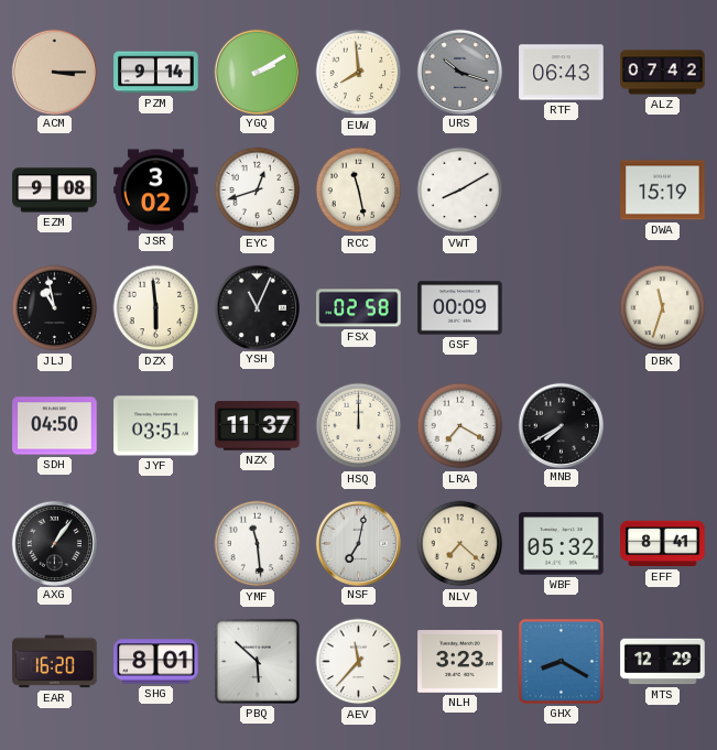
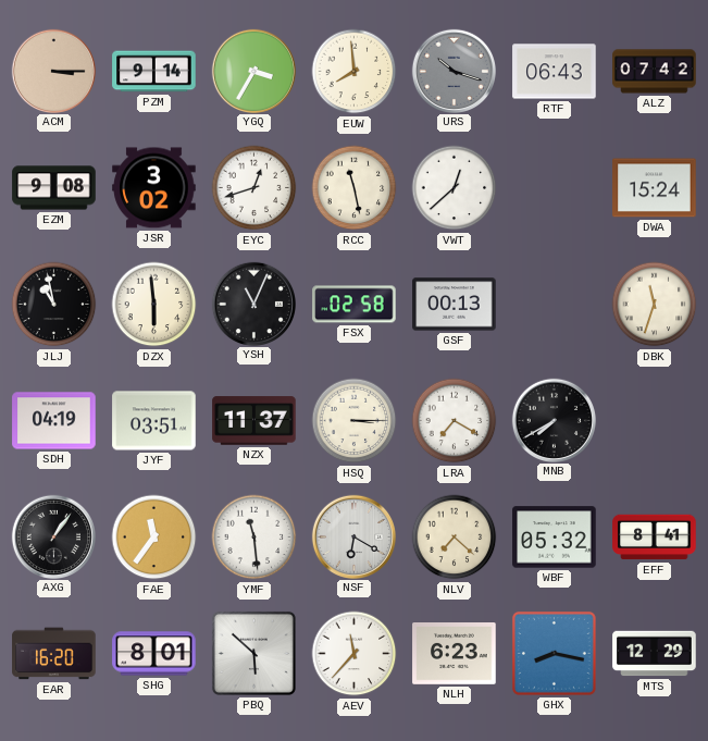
YGQ: 2:10 -> 3:35 (253, 71)
VWT: 8:10 -> 12:38 (455, 188)
DWA: 15:19 -> 15:24 (655, 188)
GSF: 00:09 -> 00:13 (455, 305)
SDH: 04:50 -> 04:19 (54, 421)
HSQ: 12:00 -> 3:15 (355, 421)
FAE: none -> 11:36 (154, 538)
NSF: 7:02 -> 6:20 (353, 536)
NLH: 3:23 -> 6:23 (455, 654)
GHX: 8:20 -> 8:17 (554, 653)
